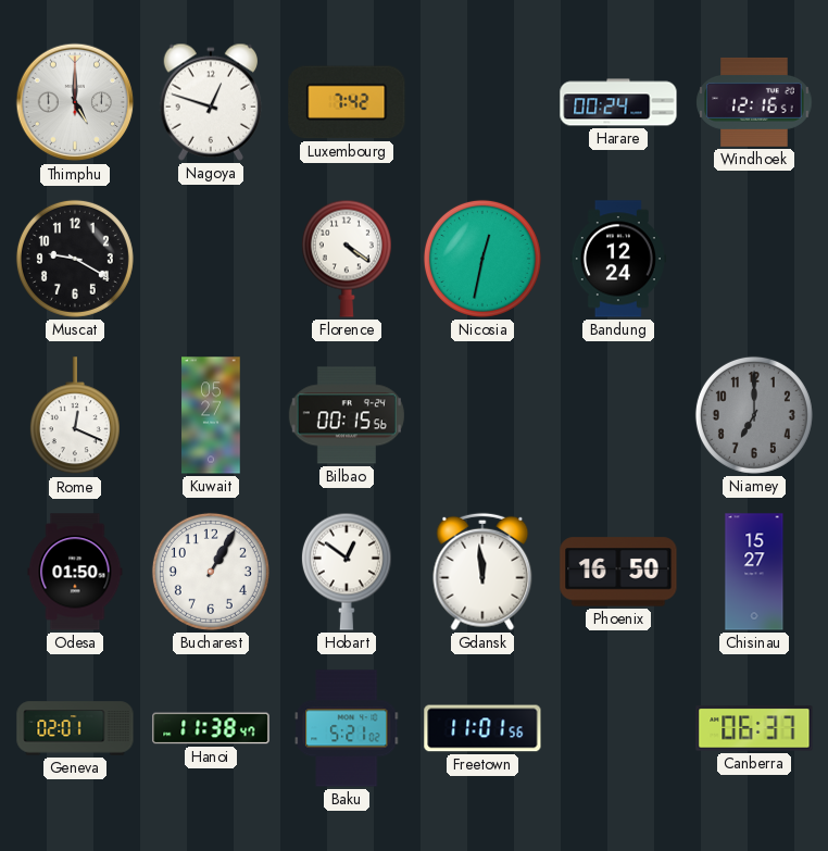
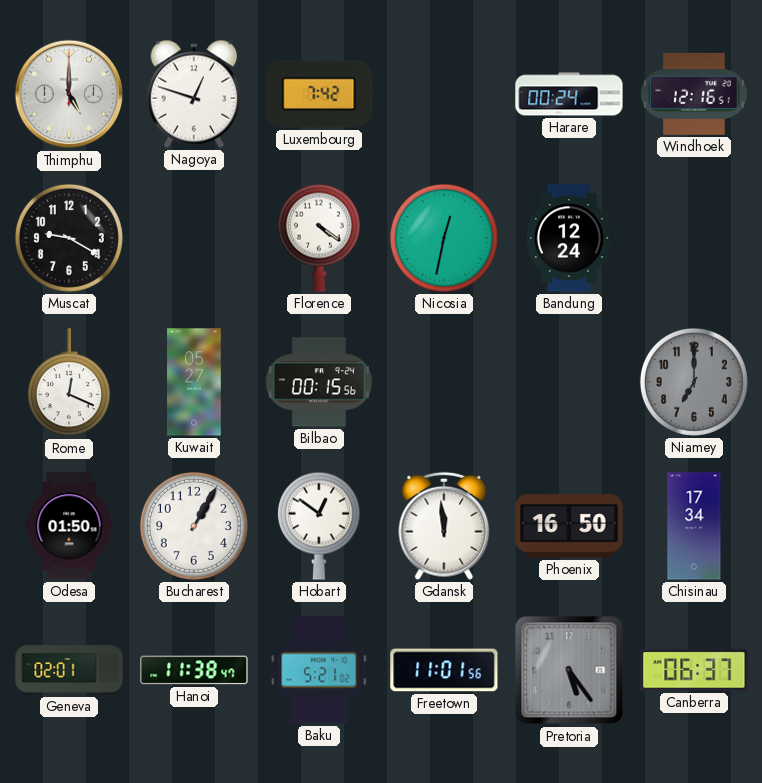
Chisinau: 15:27 -> 17:34 (694, 526)
Pretoria: none -> 5:24 (569, 670)
